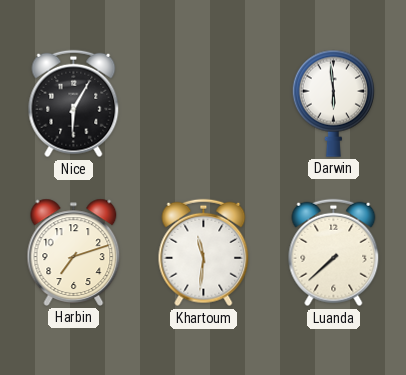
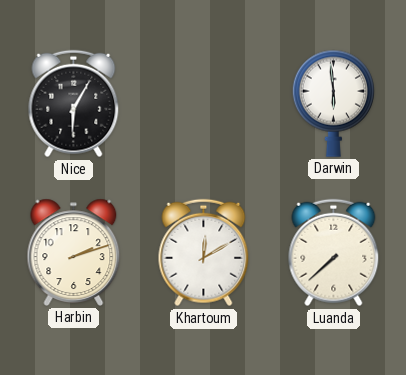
Harbin: 7:12 -> 2:12 (74, 252)
Khartoum: 11:31 -> 12:10 (204, 253)
